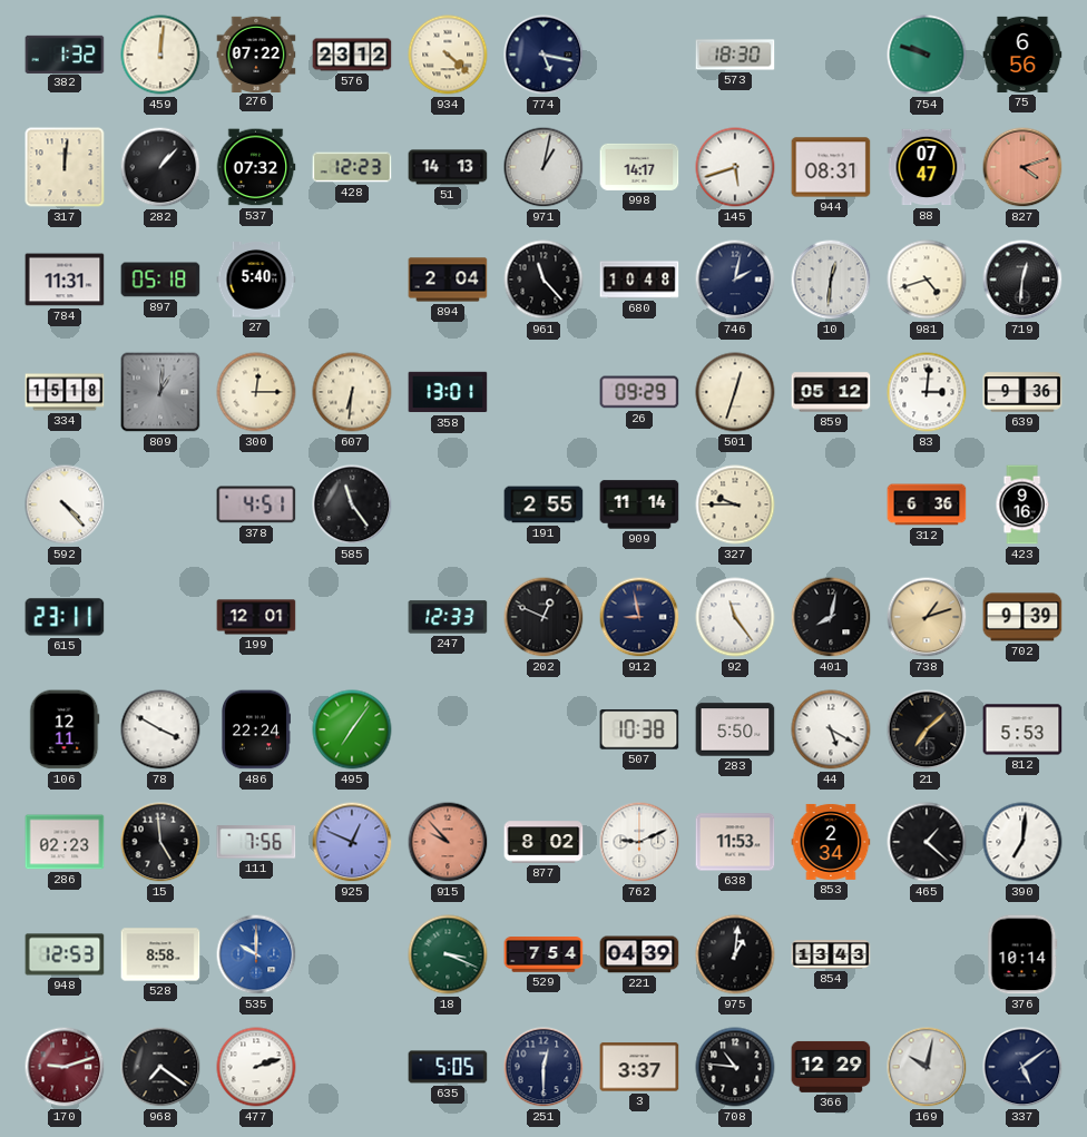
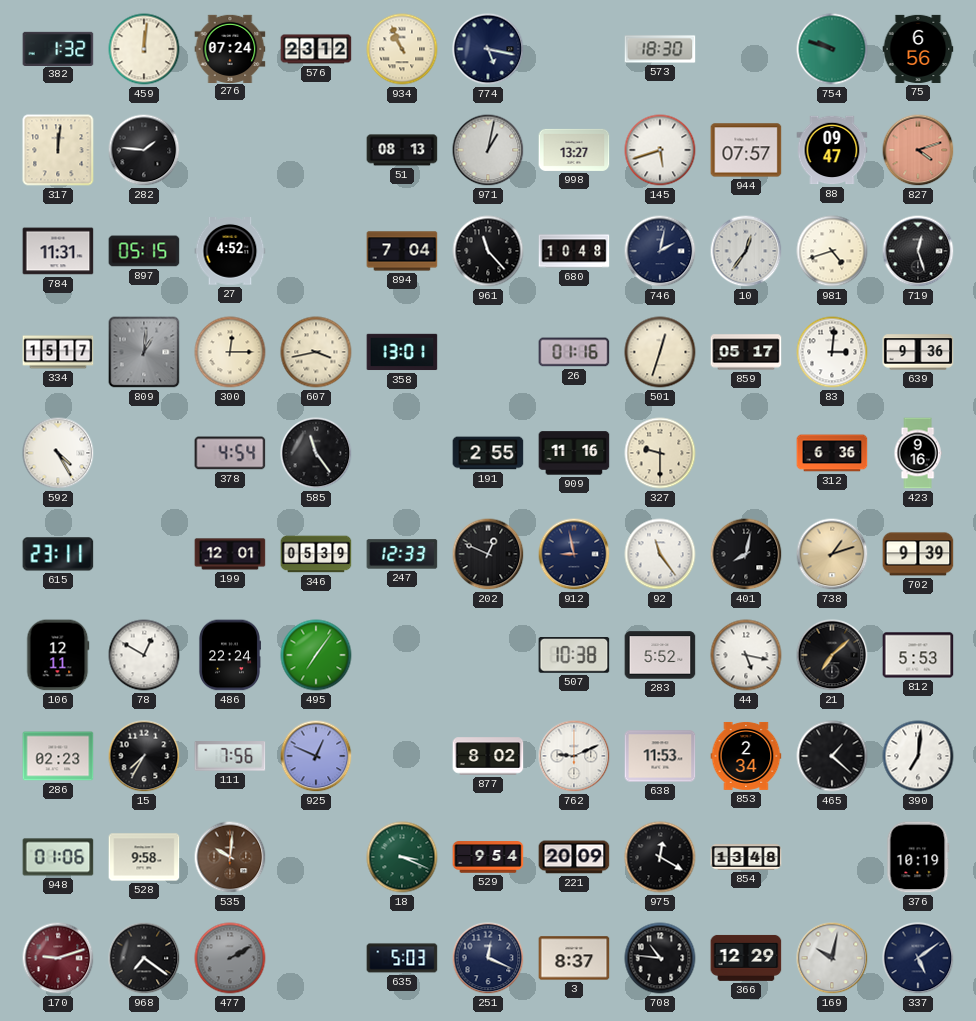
276: 07:22 -> 07:24 (230, 48)
934: 4:22 -> 10:56 (402, 49)
282: 1:07 -> 1:46 (144, 150)
537: 07:32 -> none (256, 167)
428: 12:23 -> none (352, 167)
51: 14:13 -> 08:13 (402, 150)
998: 14:17 -> 13:27 (574, 150)
944: 08:31 -> 07:57 (746, 150)
88: 07:47 -> 09:47 (832, 150)
897: 05:18 -> 05:15 (144, 251)
27: 5:40 -> 4:52 (230, 252)
894: 2:04 -> 7:04 (402, 251)
10: 12:31 -> 12:36 (746, 251)
719: 12:31 -> 12:27 (918, 251)
334: 15:18 -> 15:17 (58, 352)
607: 6:31 -> 3:43 (316, 352)
26: 09:29 -> 01:16 (574, 352)
859: 05:12 -> 05:17 (746, 352)
592: 4:23 -> 4:25 (58, 453)
378: 4:51 -> 4:54 (230, 453)
909: 11:14 -> 11:16 (574, 453)
327: 9:45 -> 9:30 (660, 453)
346: none -> 05:39 (316, 554)
78: 3:50 -> 12:50 (144, 655)
283: 5:50 -> 5:52 (660, 655)
44: 5:20 -> 5:17 (746, 655)
15: 4:59 -> 7:35 (144, 756)
915: 9:53 -> none (448, 842)
948: 12:53 -> 01:06 (58, 857)
528: 8:58 -> 9:58 (144, 857)
535: 10:00 -> 10:01 (230, 857)
535 dial: blue -> brown (230, 857)
529: 7:54 -> 9:54 (488, 857)
221: 04:39 -> 20:09 (574, 857)
975: 1:01 -> 12:20 (660, 857)
854: 13:43 -> 13:48 (746, 857)
376: 10:14 -> 10:19 (918, 857)
477: 2:12 -> 2:10 (230, 958)
477 dial: white -> grey (230, 958)
635: 5:05 -> 5:03 (402, 958)
251: 12:30 -> 12:19 (488, 958)
3: 3:37 -> 8:37 (574, 958)
